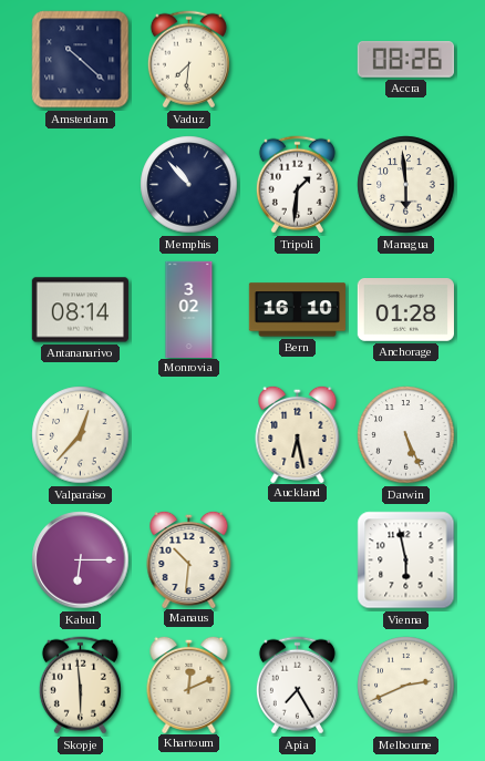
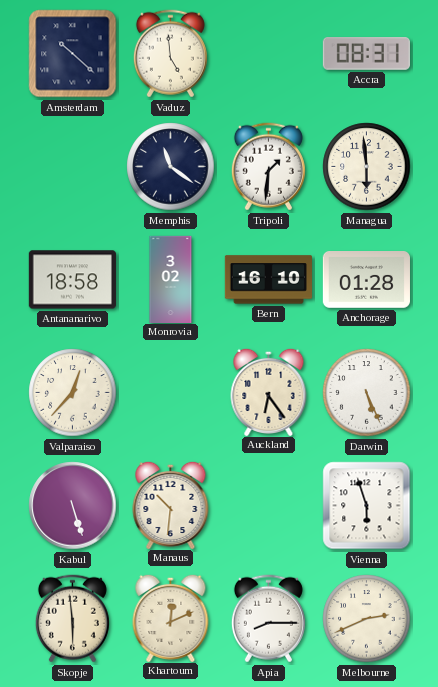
Vaduz: 7:31 -> 4:59 (170, 54)
Accra: 08:26 -> 08:31 (366, 54)
Memphis: 10:53 -> 11:21 (171, 167)
Antananarivo: 08:14 -> 18:58 (72, 280)
Auckland: 6:28 -> 6:24 (269, 391)
Kabul: 6:15 -> 5:27 (73, 506)
Vienna: 5:58 -> 5:57 (367, 506)
Apia: 7:25 -> 8:15 (268, 619)
